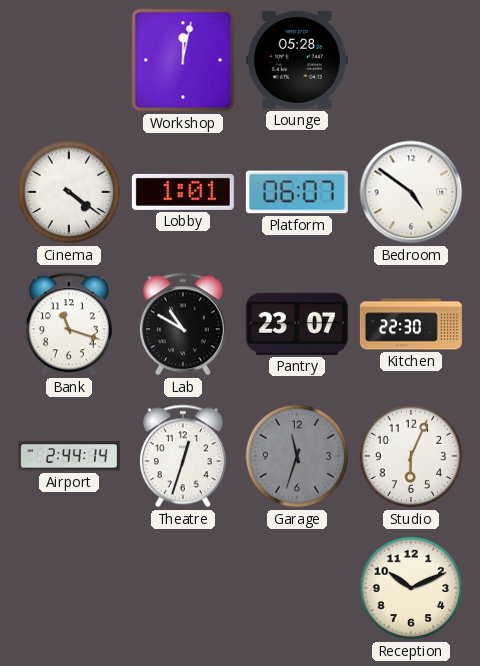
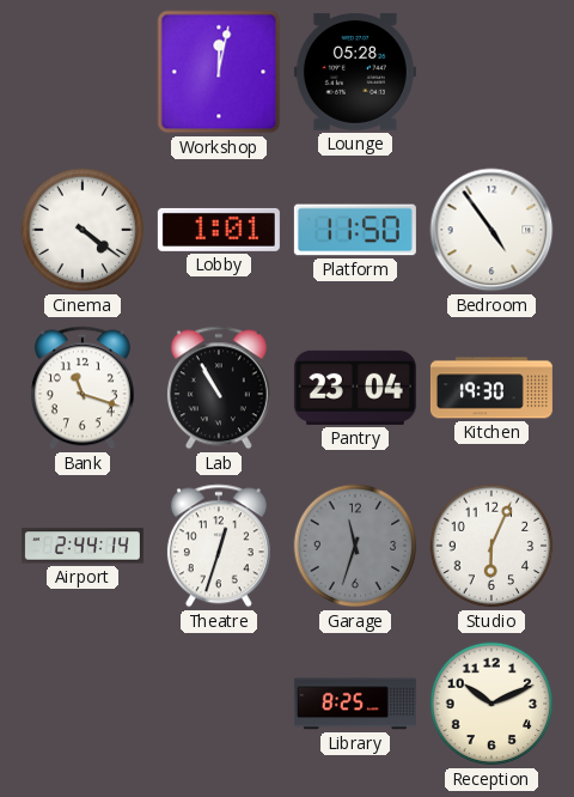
Platform: 06:07 -> 11:50 (355, 230)
Bedroom: 4:51 -> 4:54 (491, 230)
Lab: 10:50 -> 10:55 (219, 388)
Pantry: 23:07 -> 23:04 (355, 388)
Kitchen: 22:30 -> 19:30 (491, 388)
Library: none -> 8:25 (355, 704)
